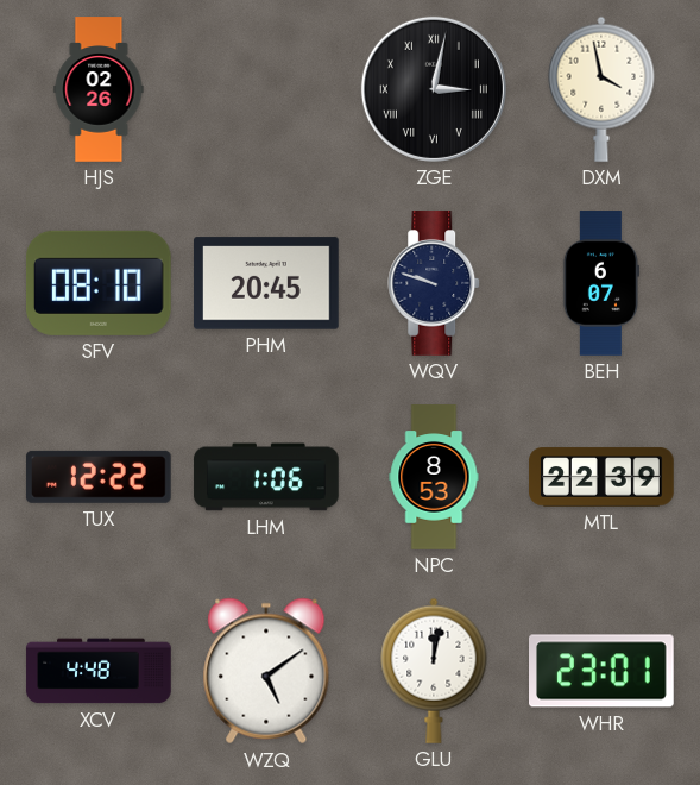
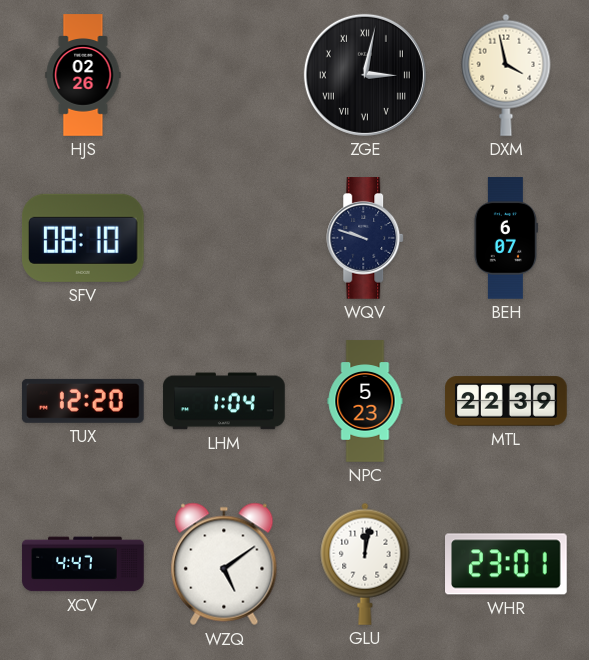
PHM: 20:45 -> none (267, 283)
TUX: 12:22 -> 12:20 (83, 401)
LHM: 1:06 -> 1:04 (224, 401)
NPC: 8:53 -> 5:23 (365, 401)
XCV: 4:48 -> 4:47 (83, 564)
